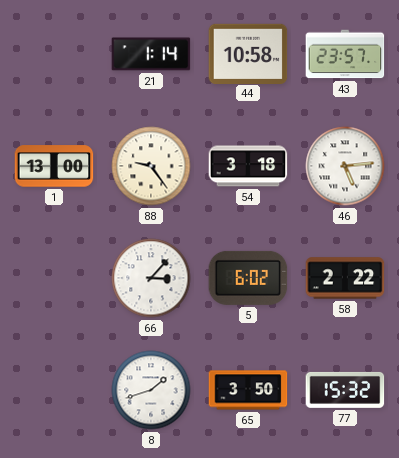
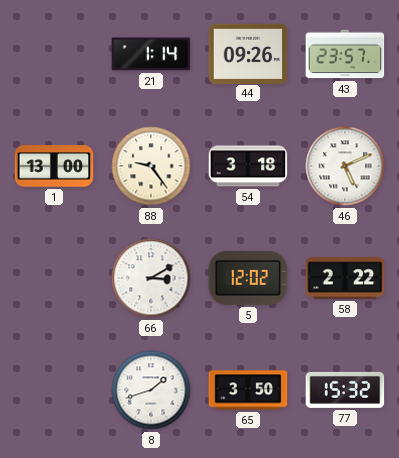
44: 10:58 -> 09:26 (248, 53)
46: 5:14 -> 5:11 (345, 166)
66: 3:07 -> 3:10 (151, 278)
5: 6:02 -> 12:02 (248, 278)
